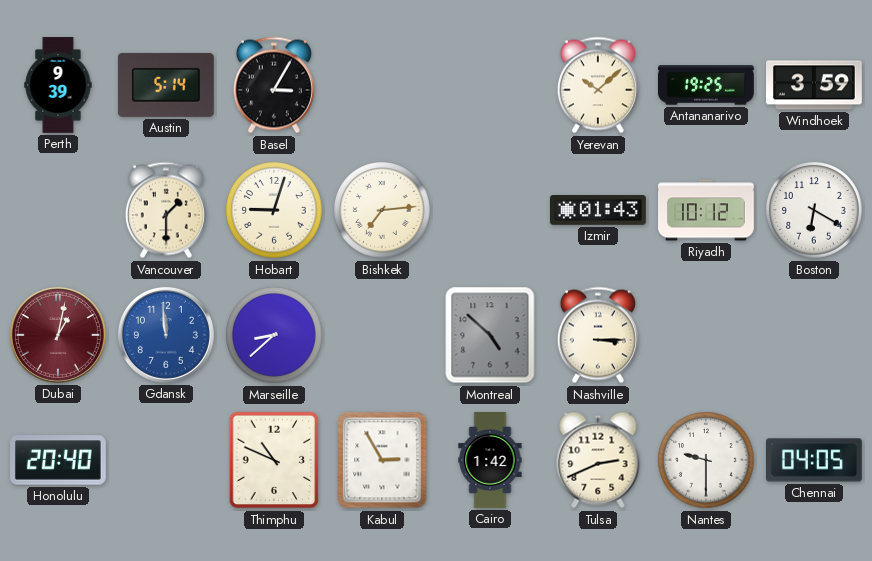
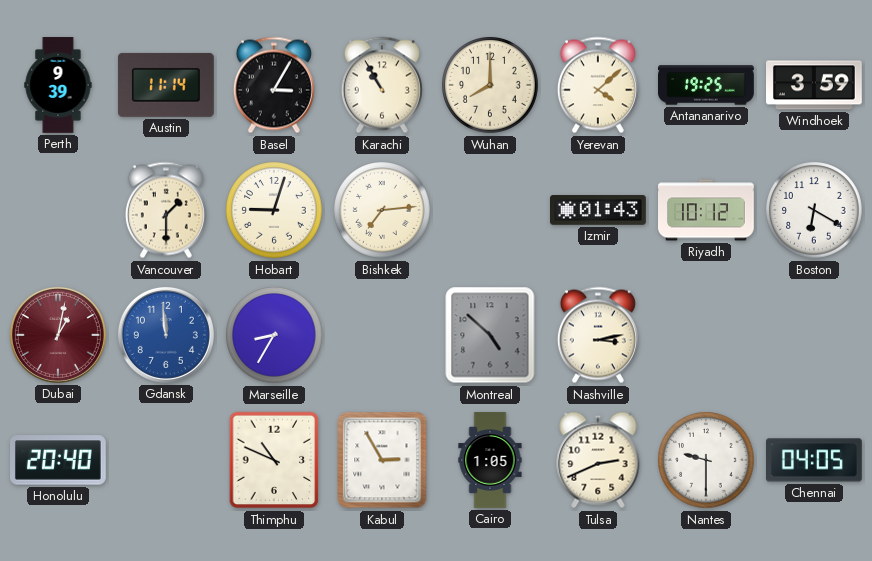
Austin: 5:14 -> 11:14 (166, 85)
Karachi: none -> 10:55 (382, 85)
Wuhan: none -> 8:00 (491, 86)
Yerevan: 10:08 -> 4:08 (598, 85)
Marseille: 8:38 -> 8:35 (275, 336)
Nashville: 3:15 -> 3:13 (598, 335)
Cairo: 1:42 -> 1:05 (490, 460)
